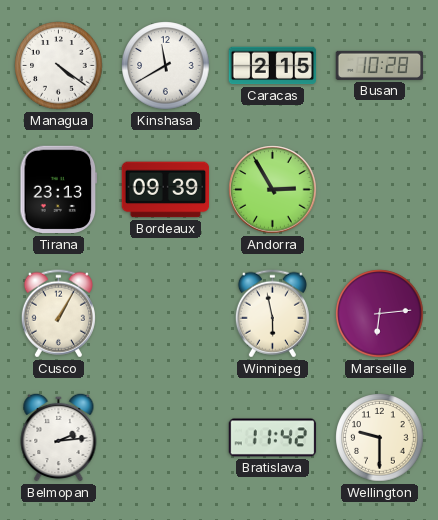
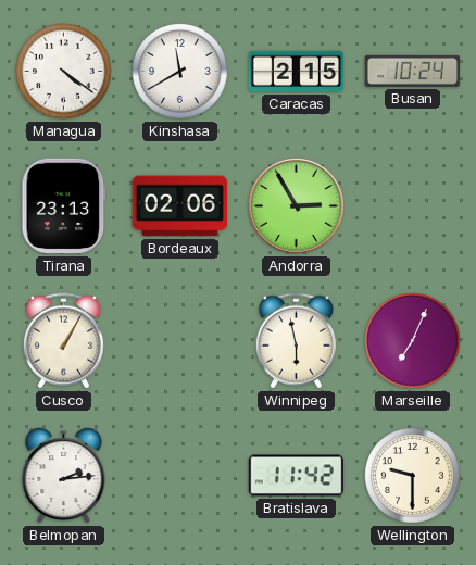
Busan: 10:28 -> 10:24 (413, 71)
Bordeaux: 09:39 -> 02:06 (180, 206)
Marseille: 6:14 -> 7:04 (413, 341)
